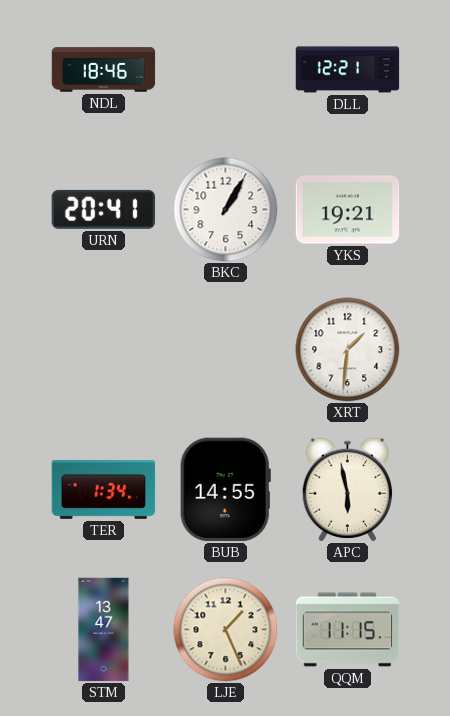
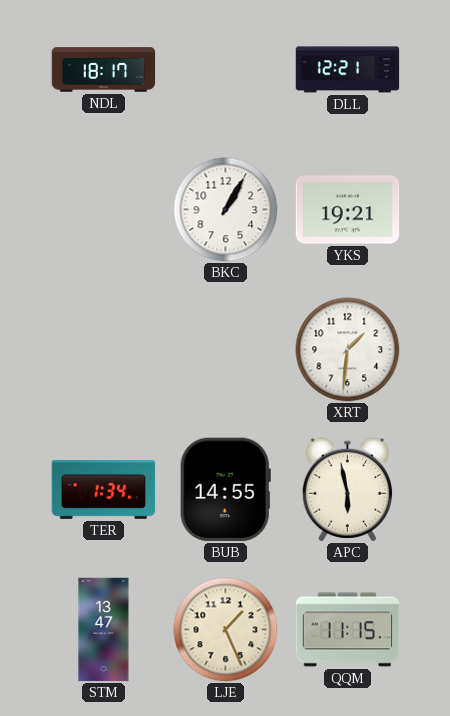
NDL: 18:46 -> 18:17 (104, 70)
URN: 20:41 -> none (104, 209)
